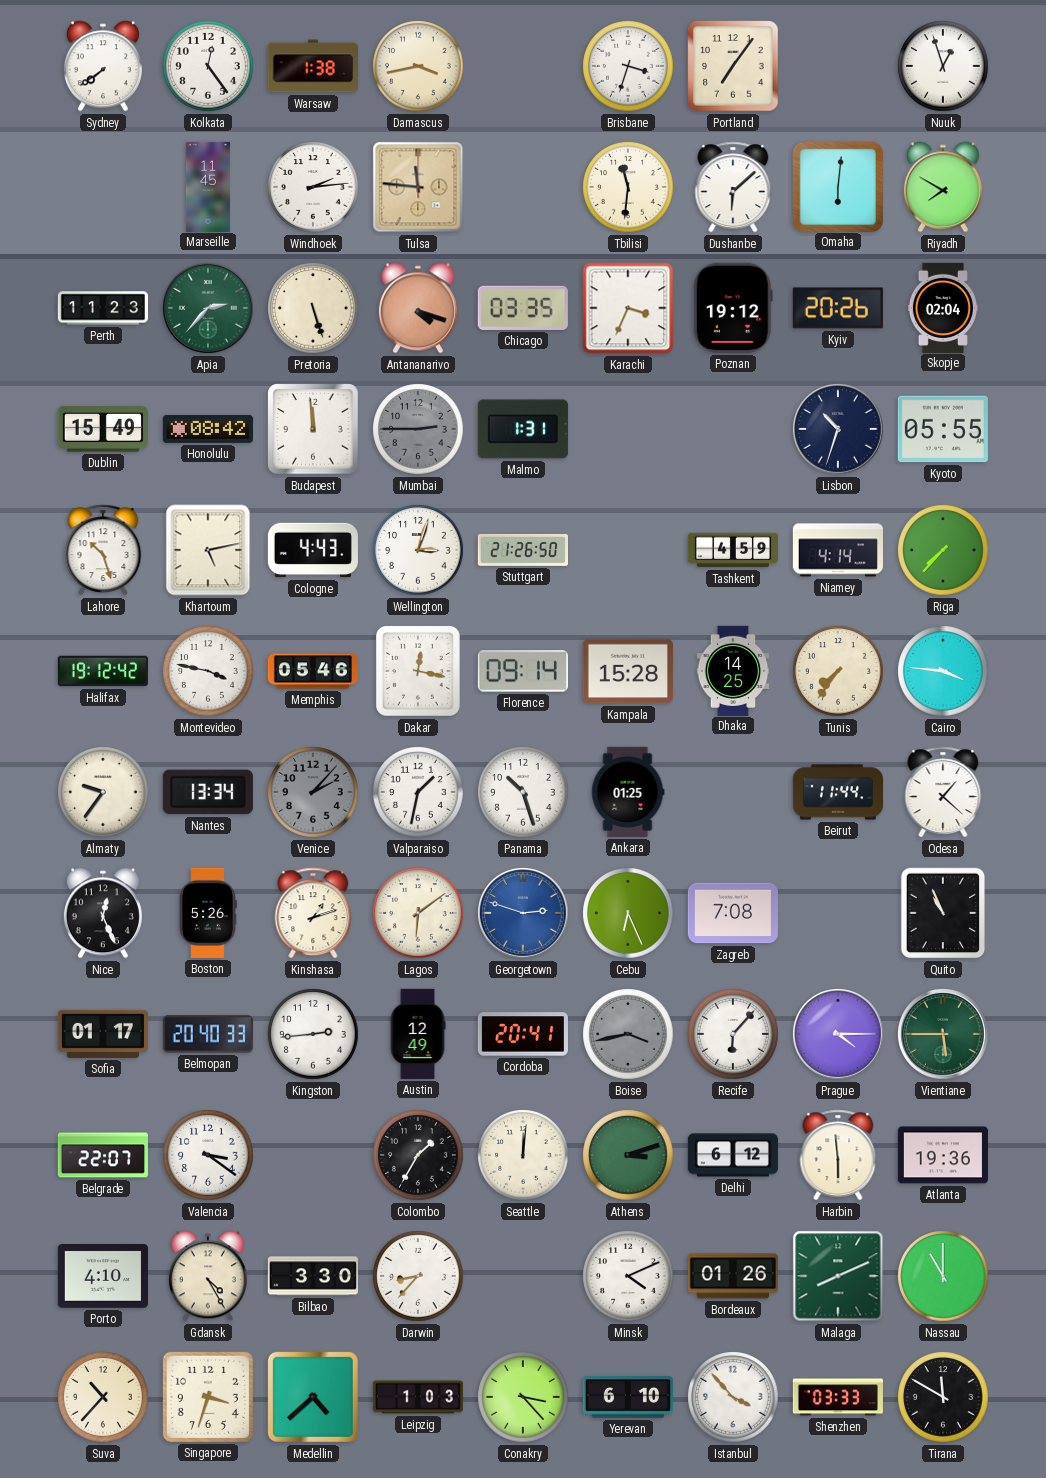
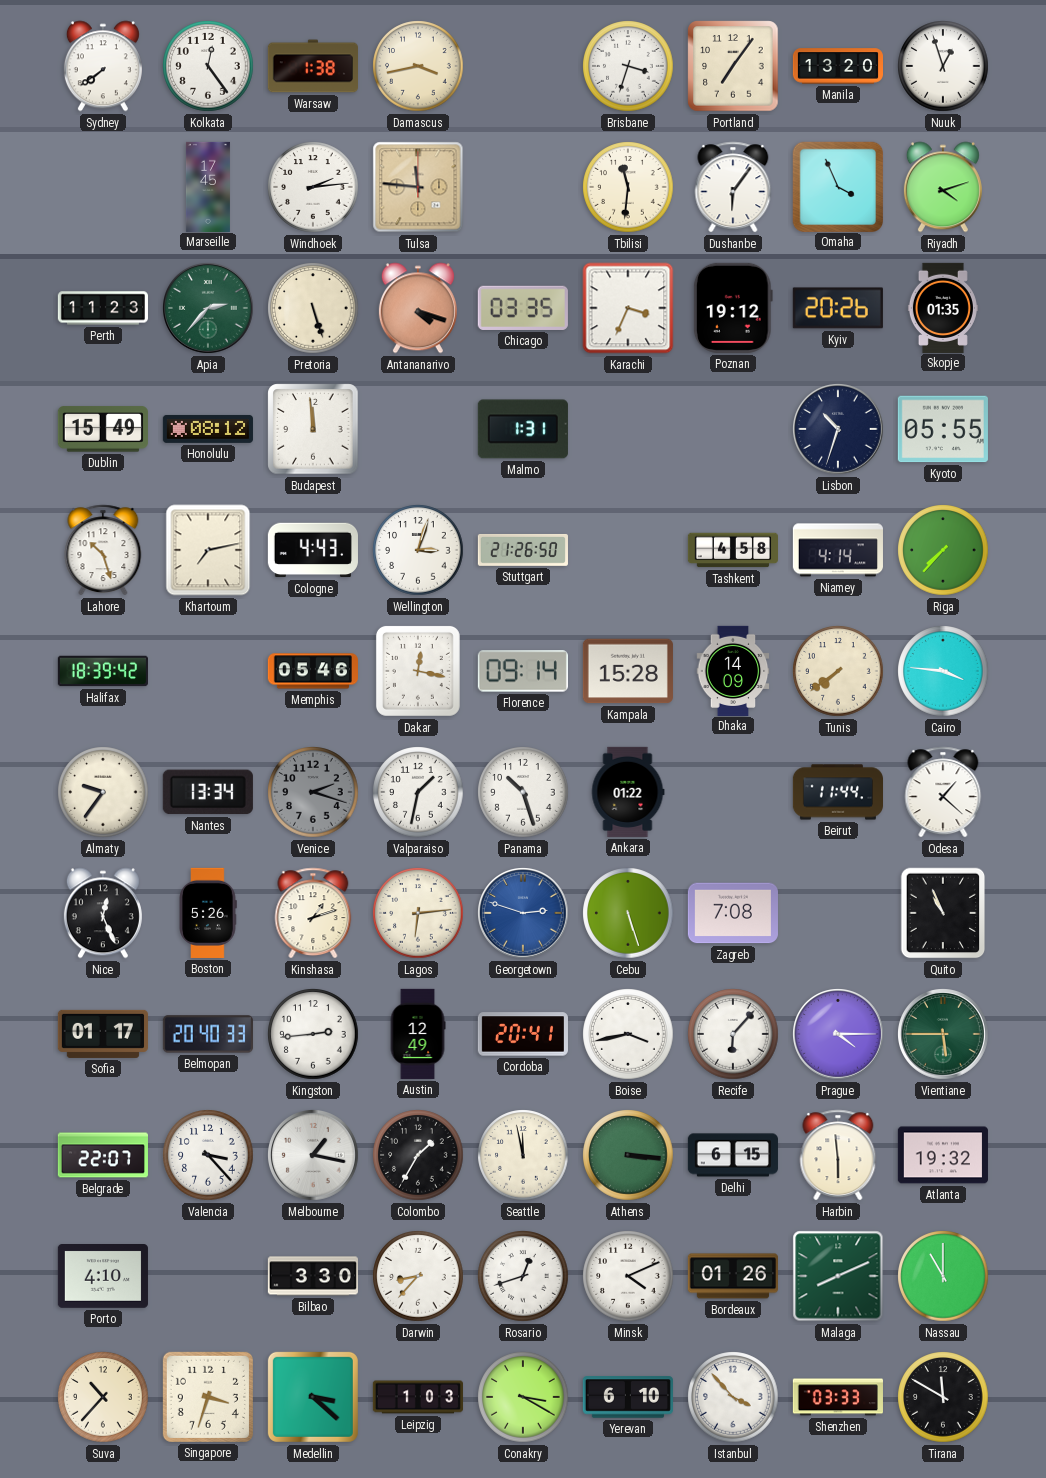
Manila: none -> 13:20 (837, 66)
Marseille: 11:45 -> 17:45 (208, 186)
Dushanbe: 6:08 -> 6:06 (733, 187)
Omaha: 6:01 -> 3:56 (837, 186)
Riyadh: 7:50 -> 4:12 (943, 187)
Skopje: 02:04 -> 01:35 (943, 307)
Honolulu: 08:42 -> 08:12 (208, 429)
Mumbai: 2:45 -> none (418, 429)
Khartoum: 5:13 -> 7:13 (208, 550)
Tashkent: 4:59 -> 4:58 (732, 550)
Halifax: 19:12 -> 18:39 (103, 671)
Montevideo: 3:47 -> none (208, 671)
Dhaka: 14:25 -> 14:09 (733, 670)
Tunis: 7:36 -> 7:39 (838, 671)
Venice: 2:07 -> 2:18 (313, 792)
Ankara: 01:25 -> 01:22 (628, 792)
Lagos: 6:09 -> 6:14 (418, 913)
Cebu: 6:26 -> 5:27 (628, 913)
Boise dial: grey -> white (628, 1034)
Valencia: 3:21 -> 3:23 (208, 1155)
Melbourne: none -> 1:17 (314, 1156)
Seattle: 12:01 -> 11:58 (523, 1155)
Athens: 3:12 -> 3:16 (628, 1155)
Delhi: 6:12 -> 6:15 (733, 1155)
Atlanta: 19:36 -> 19:32 (943, 1155)
Gdansk: 4:25 -> none (208, 1276)
Rosario: none -> 12:42 (523, 1276)
Medellin: 4:38 -> 3:22 (313, 1397)
Conakry: 3:23 -> 3:20 (523, 1397)
